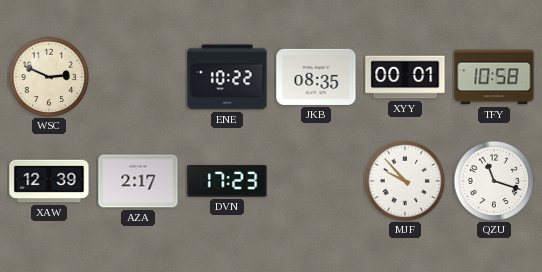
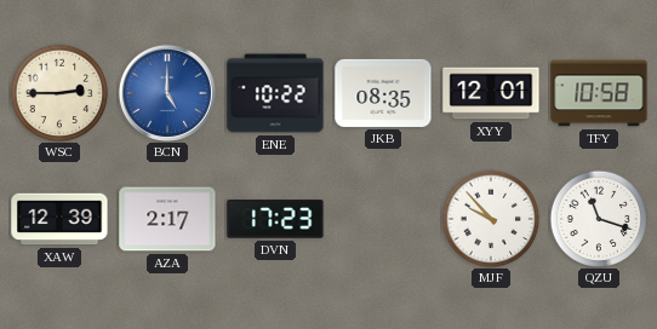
WSC: 2:49 -> 2:45 (59, 93)
BCN: none -> 5:00 (167, 93)
XYY: 00:01 -> 12:01 (491, 93)
